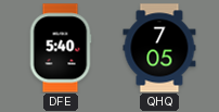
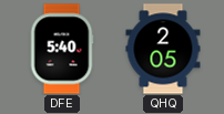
QHQ: 7:05 -> 2:05 (163, 49)
